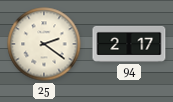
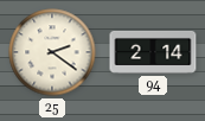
94: 2:17 -> 2:14 (153, 52)
